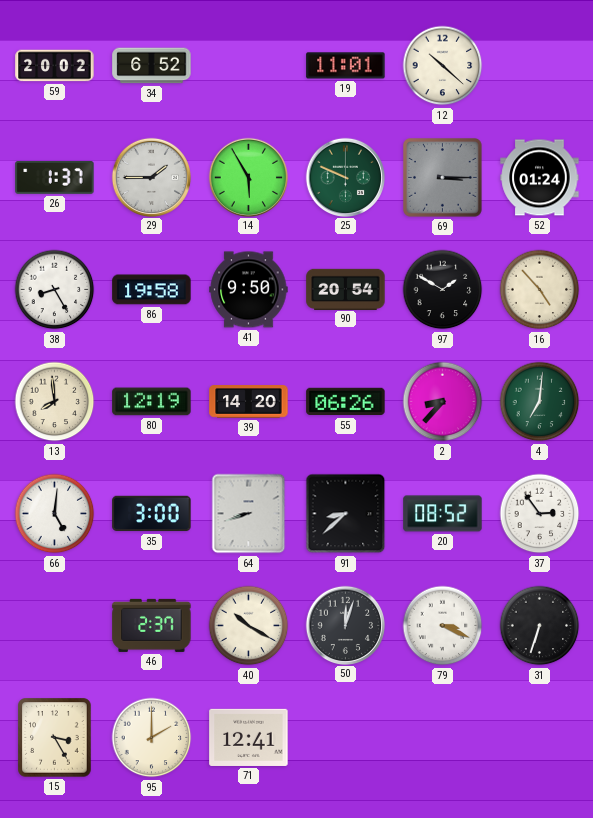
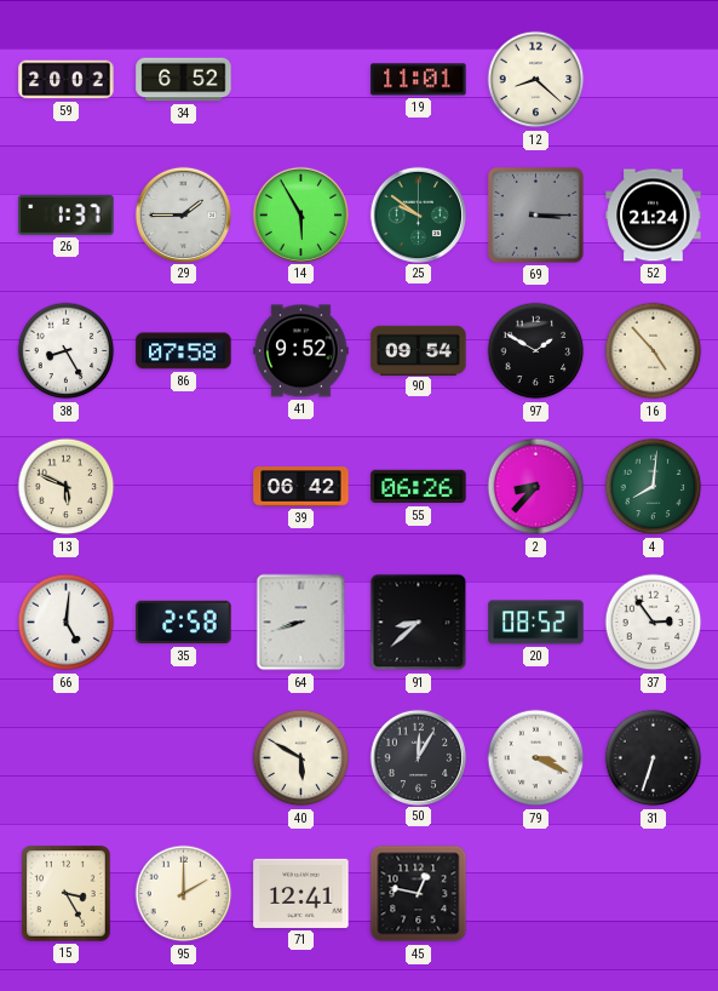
12: 10:22 -> 8:22 (536, 80)
25: 9:49 -> 9:51 (418, 214)
52: 01:24 -> 21:24 (654, 216)
86: 19:58 -> 07:58 (184, 351)
41: 9:50 -> 9:52 (301, 351)
90: 20:54 -> 09:54 (419, 350)
13: 7:59 -> 5:49 (67, 487)
80: 12:19 -> none (152, 402)
39: 14:20 -> 06:42 (301, 487)
4: 7:01 -> 8:01 (654, 487)
35: 3:00 -> 2:58 (184, 623)
46: 2:37 -> none (152, 625)
40: 10:20 -> 5:50 (301, 758)
50: 12:03 -> 12:05 (418, 757)
45: none -> 12:47 (419, 894)
